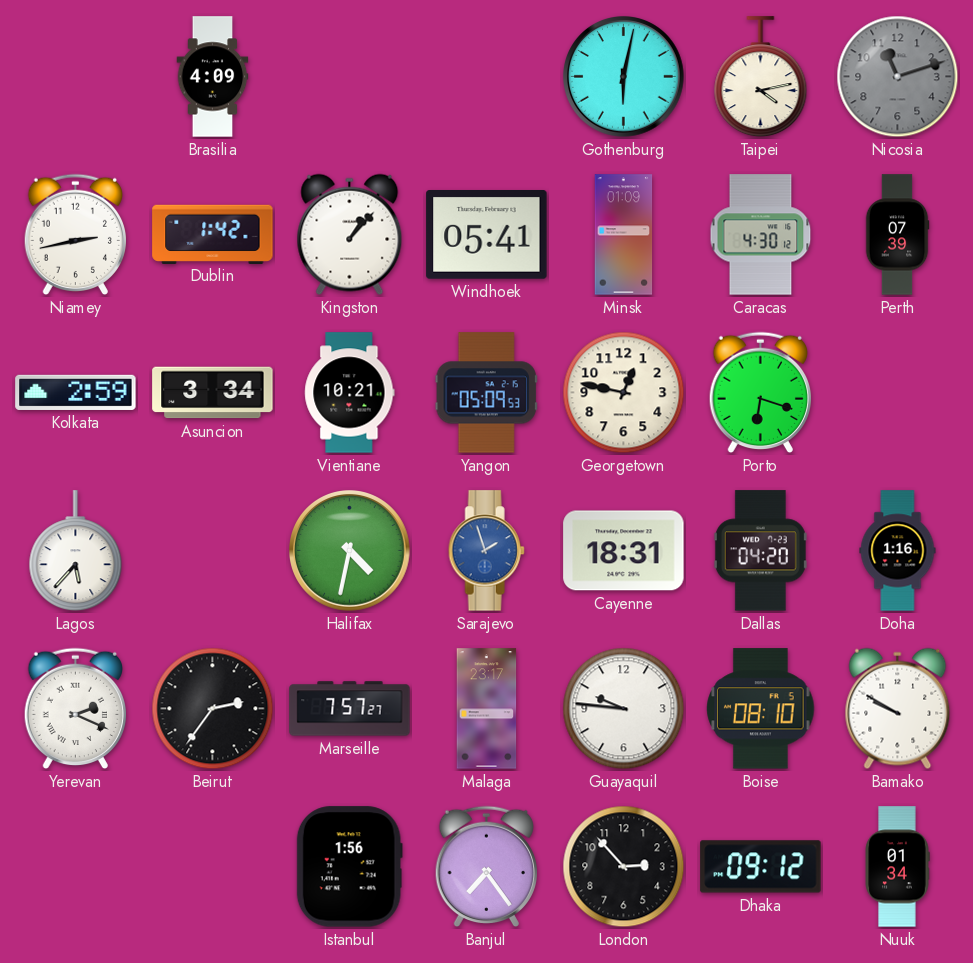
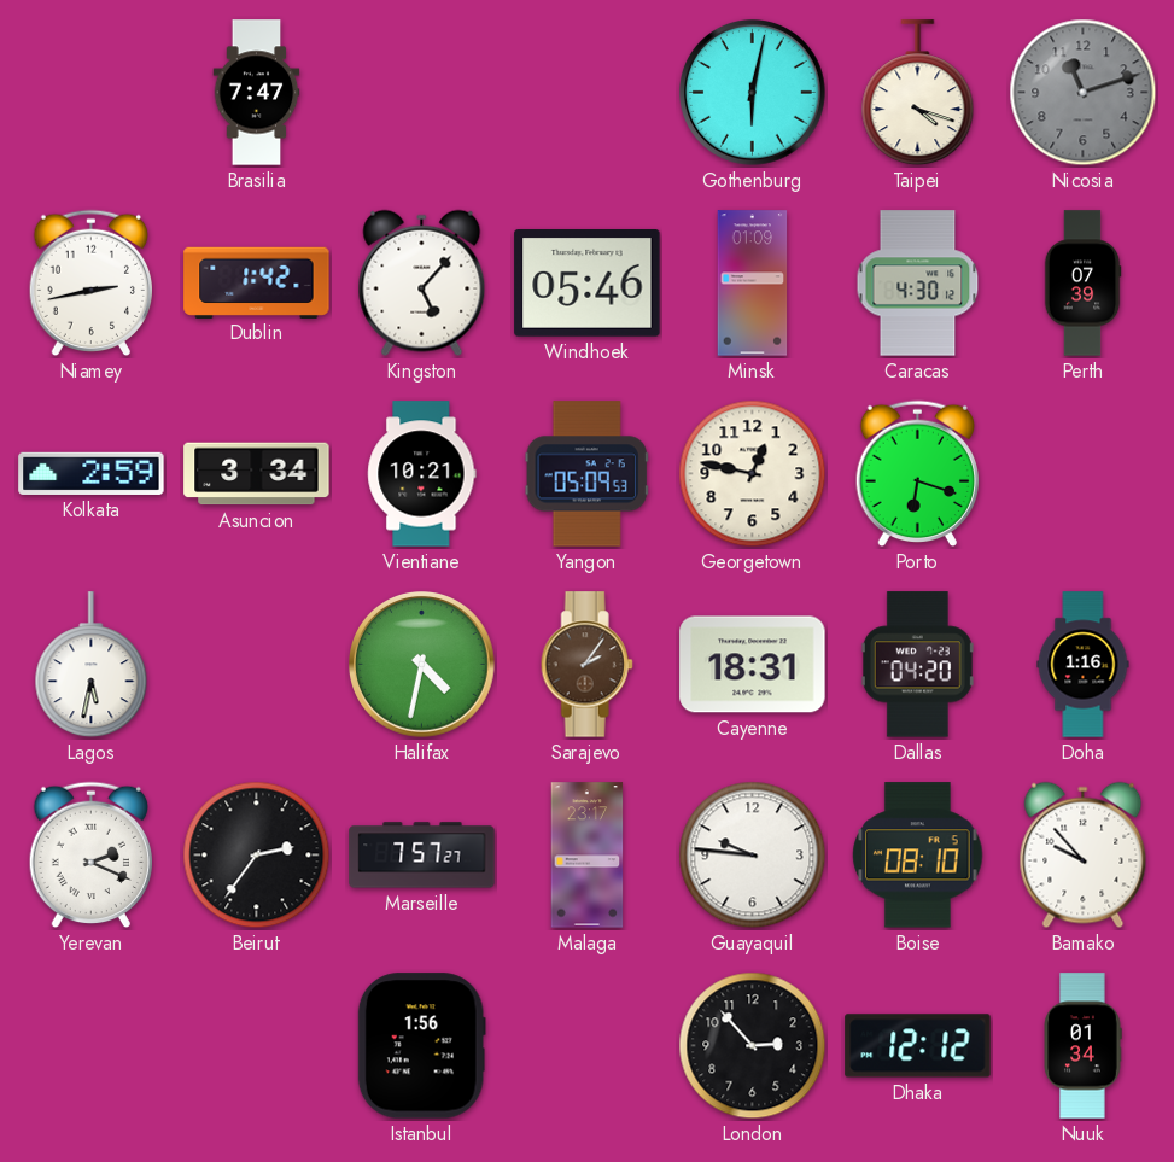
Brasilia: 4:09 -> 7:47 (257, 93)
Taipei: 4:13 -> 4:18 (918, 93)
Kingston: 1:07 -> 5:07 (422, 284)
Windhoek: 05:41 -> 05:46 (588, 284)
Lagos: 5:37 -> 5:32 (92, 665)
Sarajevo: 1:57 -> 2:06 (586, 665)
Sarajevo dial: blue -> brown (586, 665)
Bamako: 9:50 -> 9:53 (1084, 856)
Banjul: 7:24 -> none (486, 867)
Dhaka: 09:12 -> 12:12 (918, 1046)
